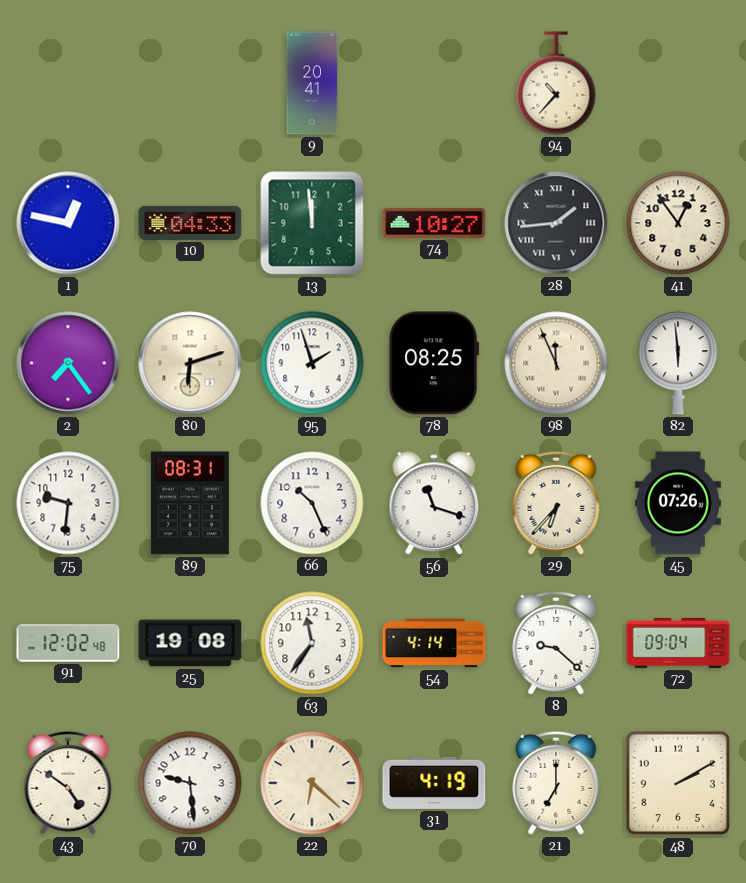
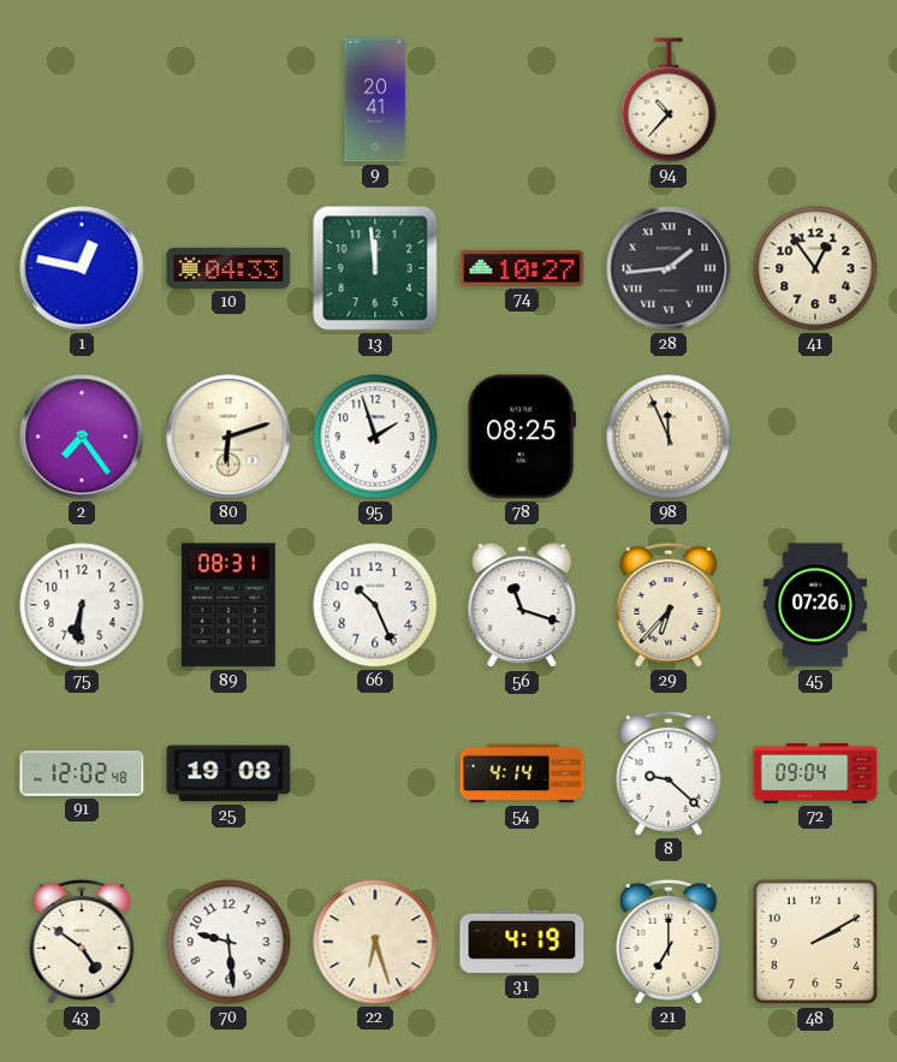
82: 5:59 -> none (678, 363)
75: 9:31 -> 6:31 (82, 605)
63: 11:36 -> none (312, 643)
22: 6:22 -> 6:27 (375, 942)
